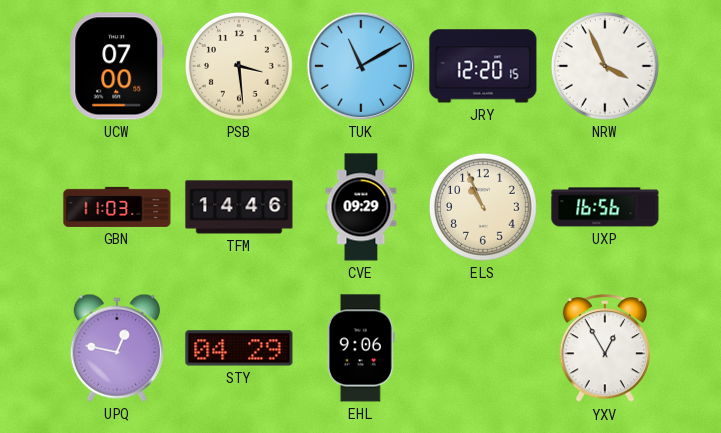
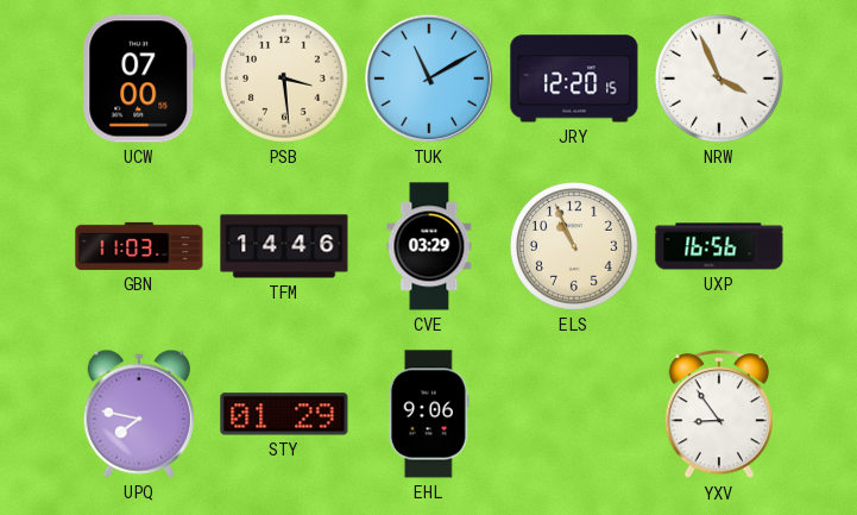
CVE: 09:29 -> 03:29 (429, 246)
UPQ: 12:47 -> 7:47 (139, 414)
STY: 04:29 -> 01:29 (284, 414)
YXV: 12:55 -> 8:54 (719, 415)
